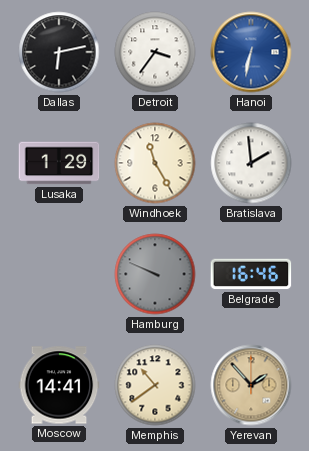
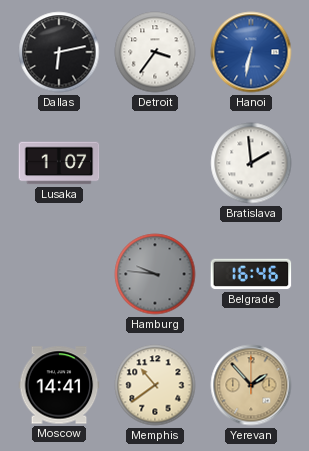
Lusaka: 1:29 -> 1:07 (59, 163)
Windhoek: 11:25 -> none (155, 163)
Hamburg: 9:49 -> 9:46 (155, 274)
